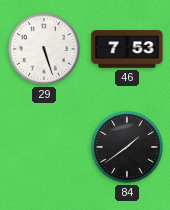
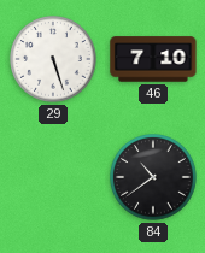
46: 7:53 -> 7:10 (153, 59)
84: 1:39 -> 10:39 (153, 177)
